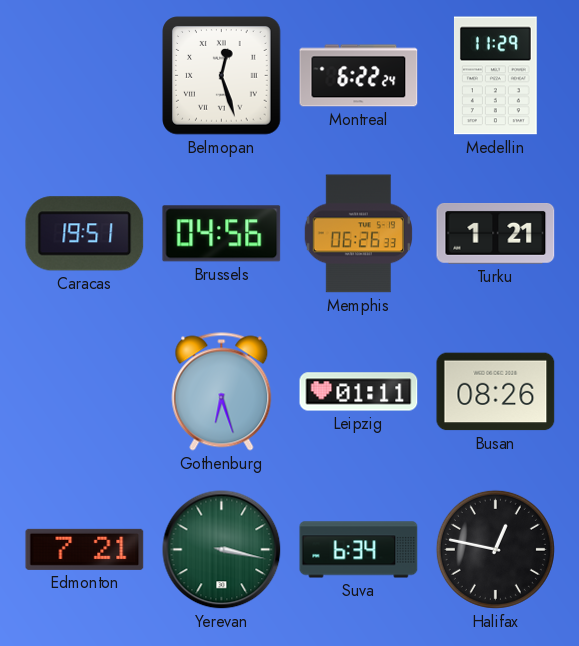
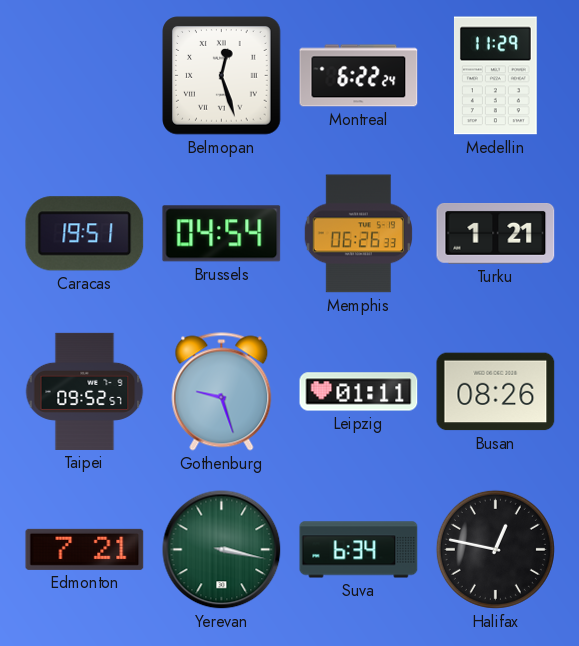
Brussels: 04:56 -> 04:54 (222, 234)
Taipei: none -> 09:52 (85, 391)
Gothenburg: 6:27 -> 9:27 (222, 392)
